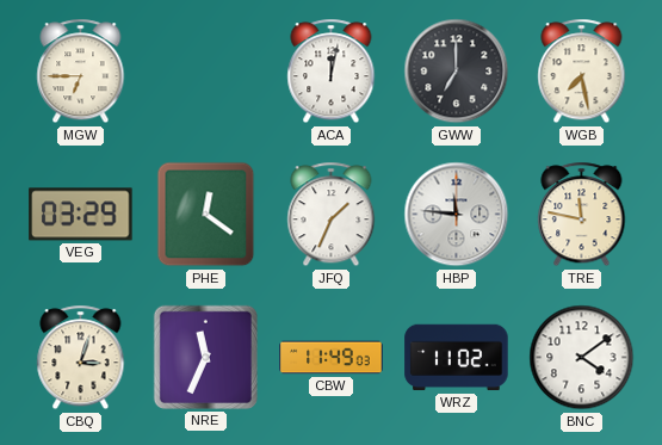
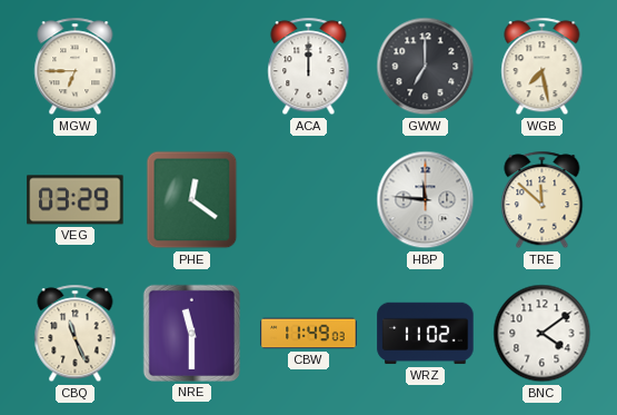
ACA: 12:02 -> 12:00 (309, 67)
JFQ: 1:34 -> none (332, 215)
TRE: 11:47 -> 11:52 (543, 200)
CBQ: 3:03 -> 11:26 (76, 334)
NRE: 11:34 -> 11:30 (191, 333)
